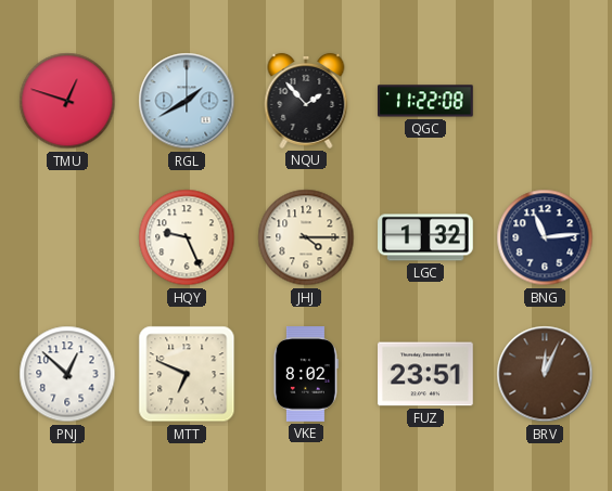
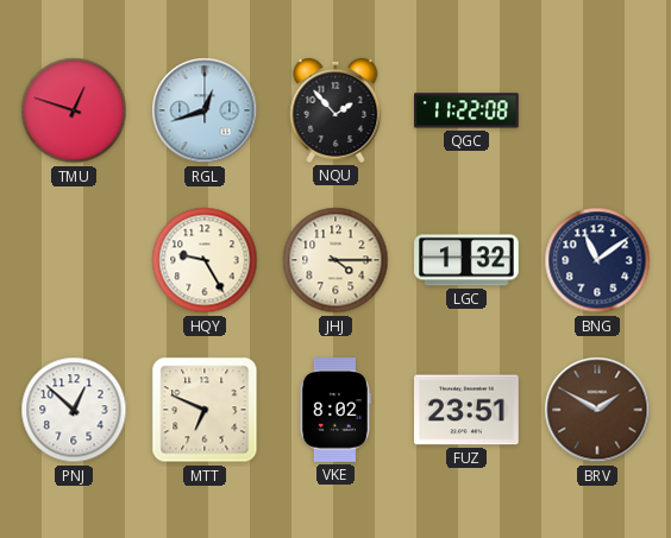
RGL: 1:40 -> 12:42 (205, 110)
HQY: 9:26 -> 9:25 (205, 260)
BNG: 11:14 -> 11:09 (597, 260)
BRV: 12:04 -> 1:50 (597, 410)
